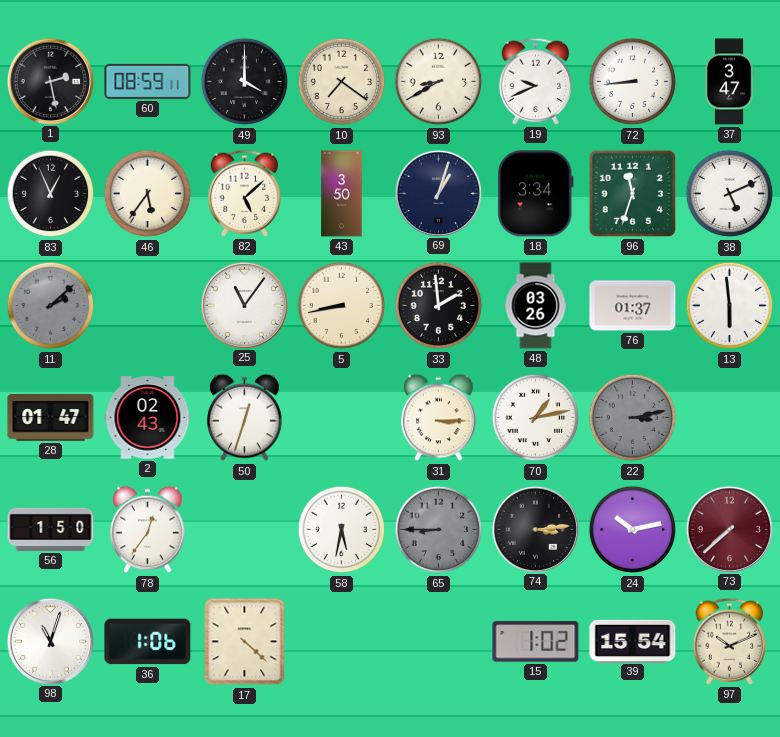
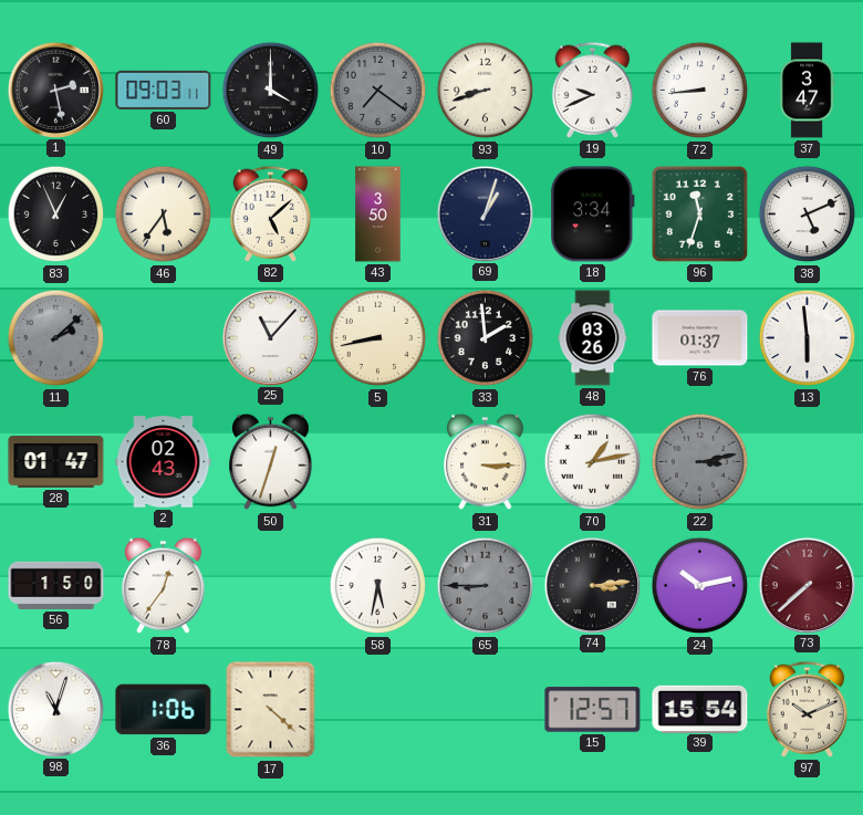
60: 08:59 -> 09:03 (164, 90)
10 dial: cream -> grey (378, 91)
93: 8:40 -> 8:42 (486, 91)
25: 11:06 -> 11:07 (270, 337)
15: 1:02 -> 12:57 (593, 710)
